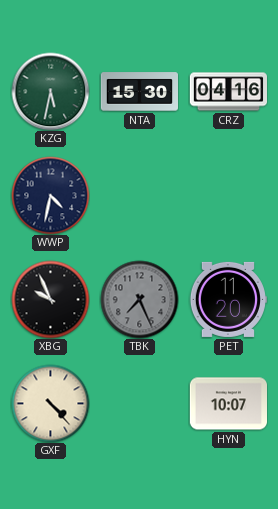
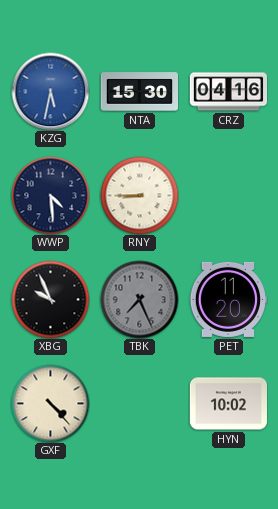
KZG dial: green -> blue (50, 91)
WWP: 4:32 -> 4:29 (50, 195)
RNY: none -> 8:45 (139, 195)
HYN: 10:07 -> 10:02 (228, 404)
